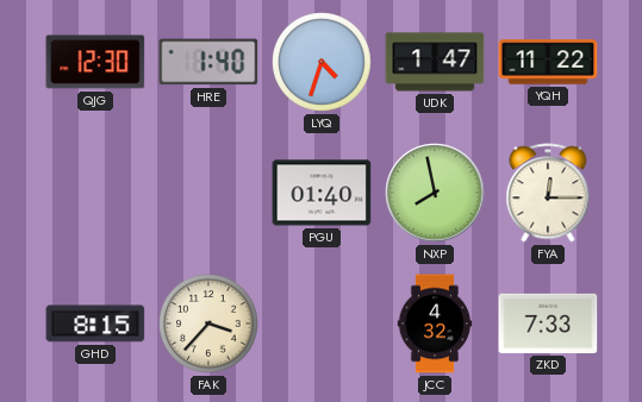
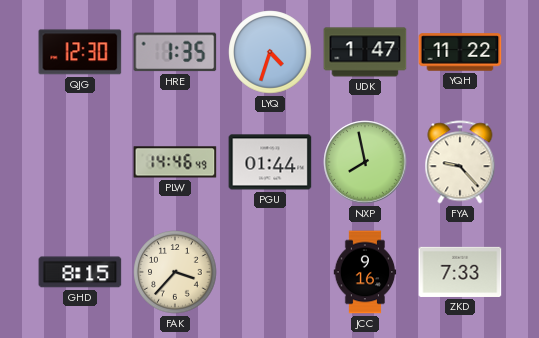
HRE: 1:40 -> 1:35 (175, 52)
PLW: none -> 14:46 (175, 162)
PGU: 01:40 -> 01:44 (270, 162)
FYA: 12:15 -> 9:23 (460, 162)
JCC: 4:32 -> 9:16 (365, 272)
